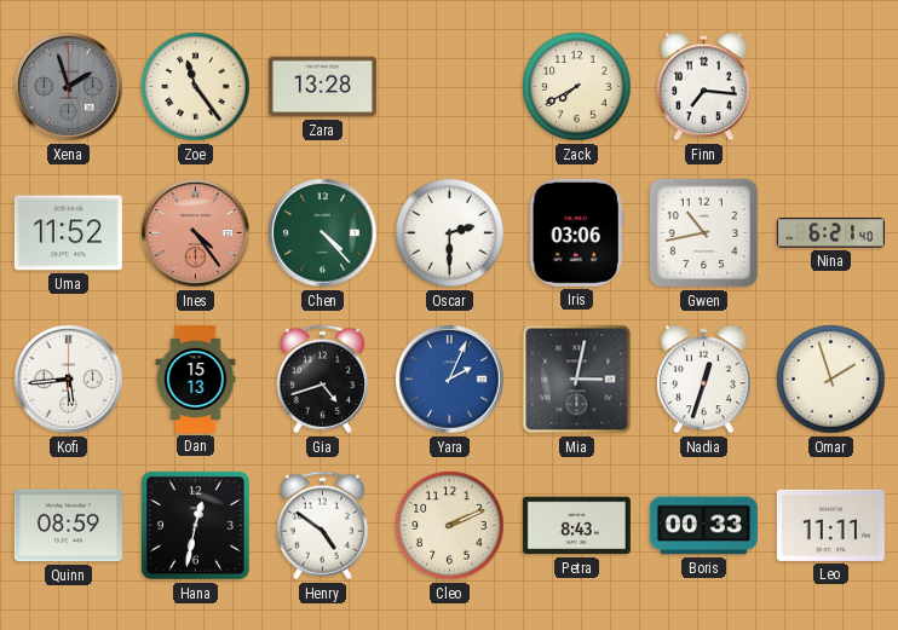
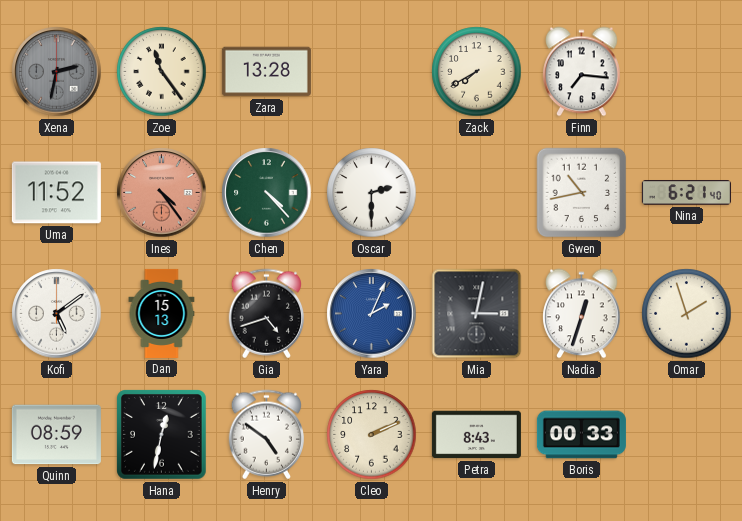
Xena: 1:57 -> 2:32 (57, 72)
Iris: 03:06 -> none (576, 232)
Kofi: 5:44 -> 5:09 (57, 314)
Leo: 11:11 -> none (830, 525)
